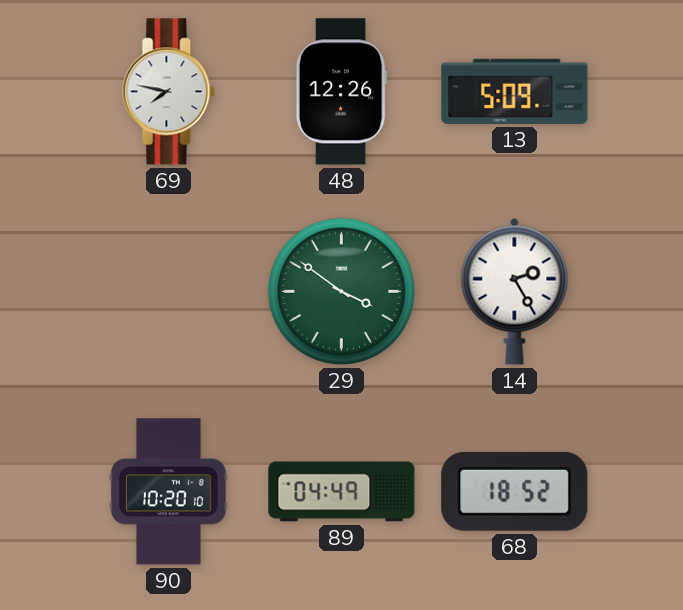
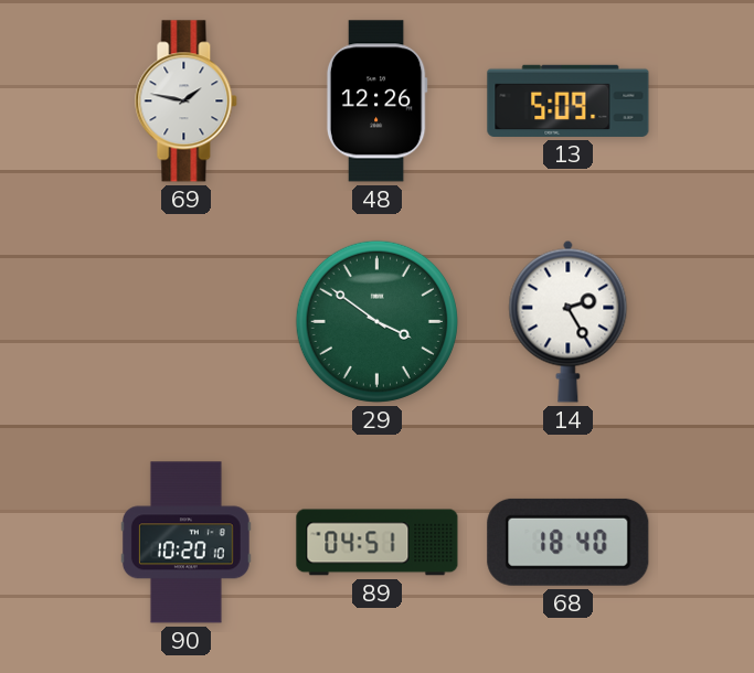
69: 7:47 -> 1:47 (187, 102)
89: 04:49 -> 04:51 (378, 543)
68: 18:52 -> 18:40 (569, 542)
